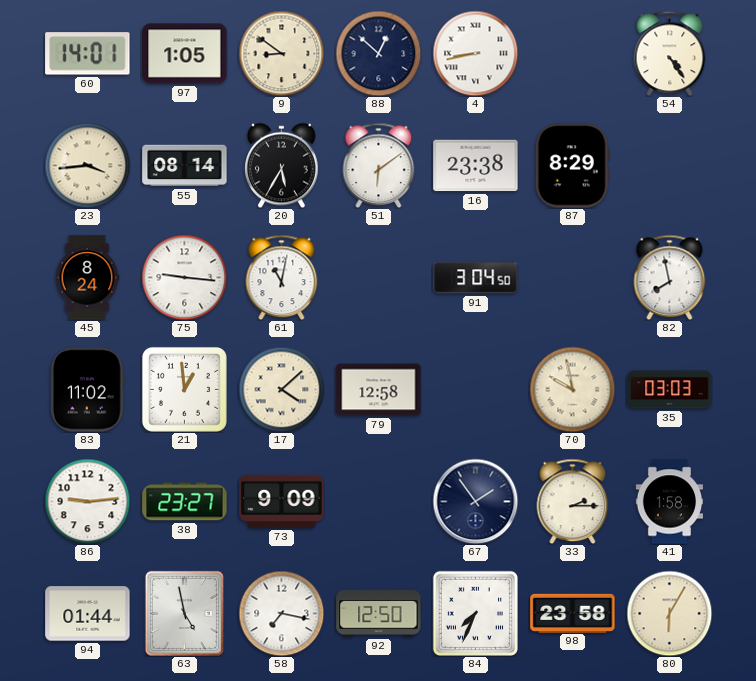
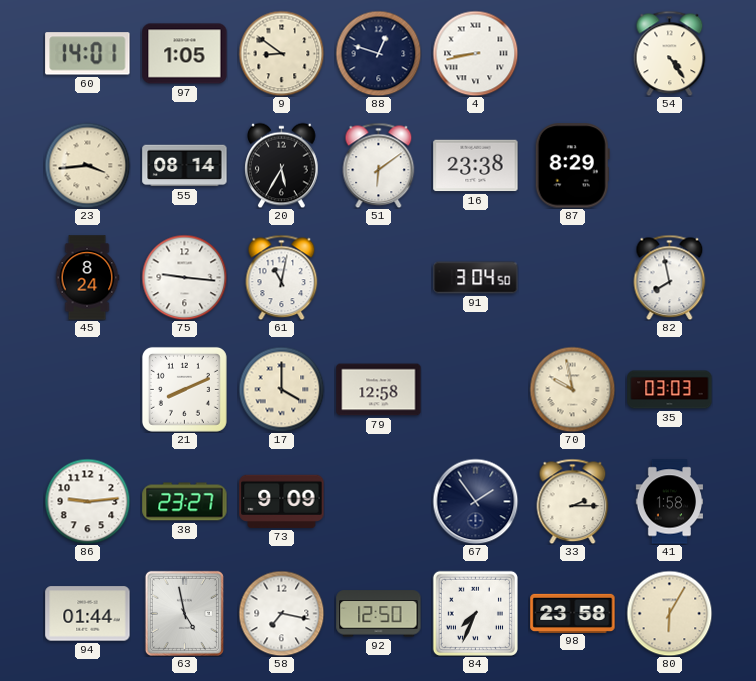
88: 12:52 -> 12:48 (378, 53)
83: 11:02 -> none (88, 390)
21: 12:59 -> 8:11 (184, 389)
17: 4:08 -> 4:00 (281, 389)
